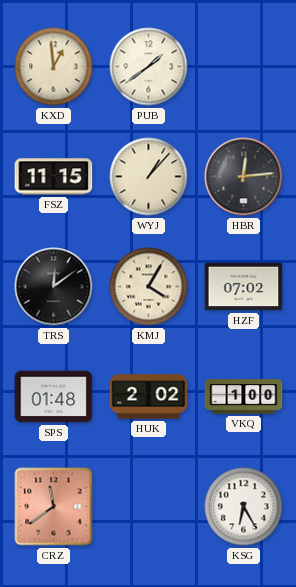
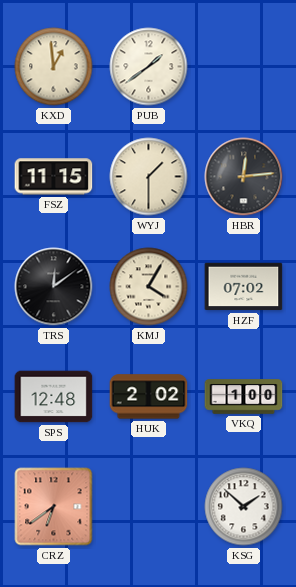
WYJ: 1:07 -> 1:30 (149, 177)
SPS: 01:48 -> 12:48 (54, 397)
CRZ: 11:39 -> 6:39 (54, 507)
KSG: 6:25 -> 1:52 (244, 507)
